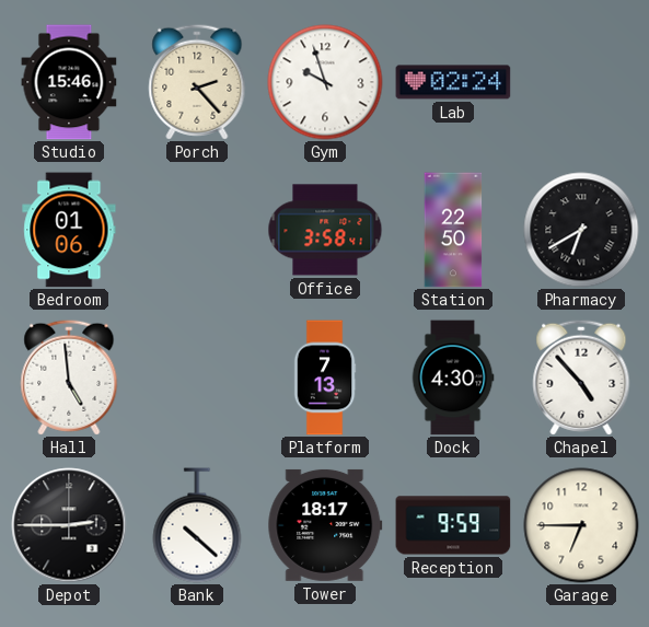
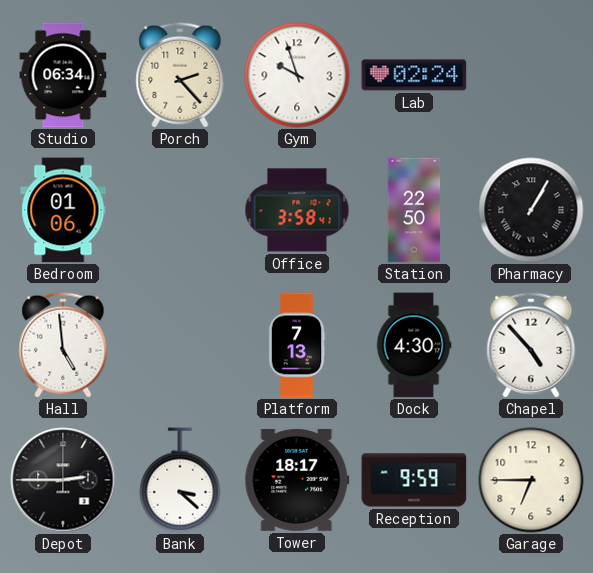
Studio: 15:46 -> 06:34 (63, 75)
Pharmacy: 6:40 -> 1:05 (531, 210)
Bank: 10:22 -> 3:22 (180, 480)
